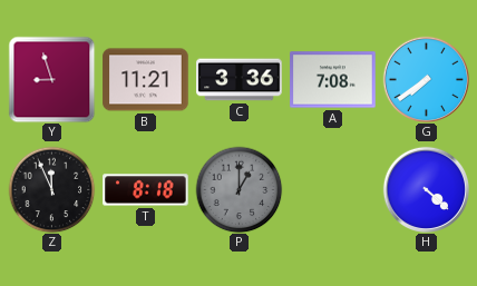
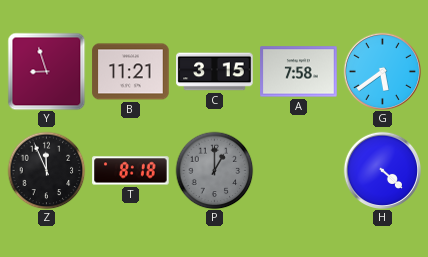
C: 3:36 -> 3:15 (215, 72)
A: 7:08 -> 7:58 (299, 72)
G: 7:39 -> 5:39 (382, 71)
